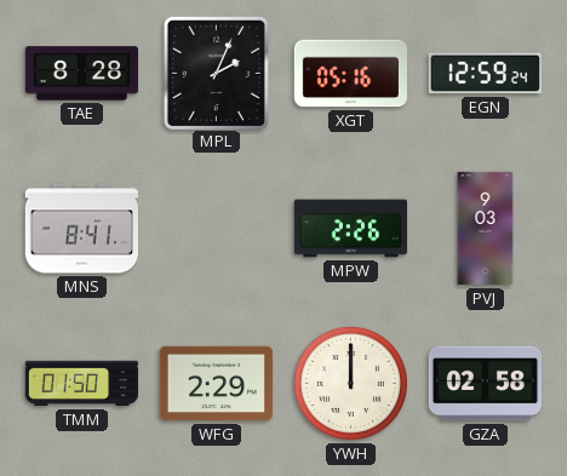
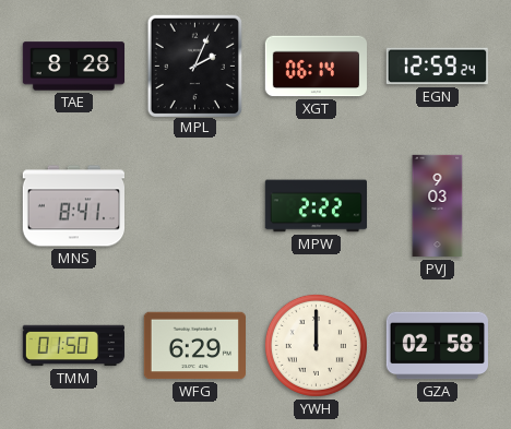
XGT: 05:16 -> 06:14 (316, 67)
MPW: 2:26 -> 2:22 (316, 206)
WFG: 2:29 -> 6:29 (194, 346)
